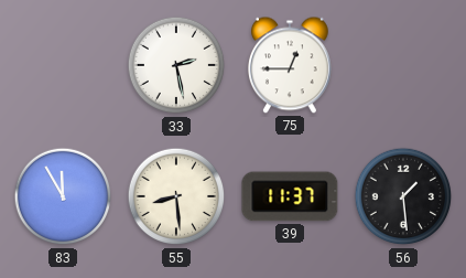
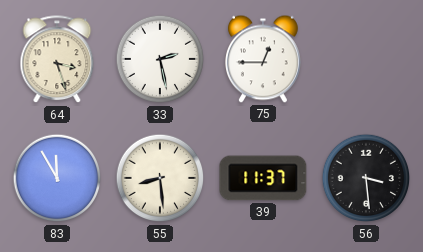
64: none -> 3:27 (57, 60)
56: 1:29 -> 3:29 (366, 178)
